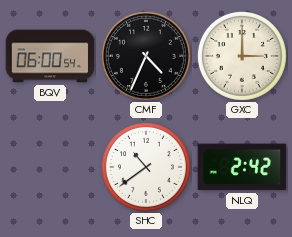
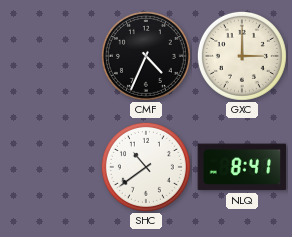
BQV: 06:00 -> none (50, 56)
NLQ: 2:42 -> 8:41 (242, 167)
